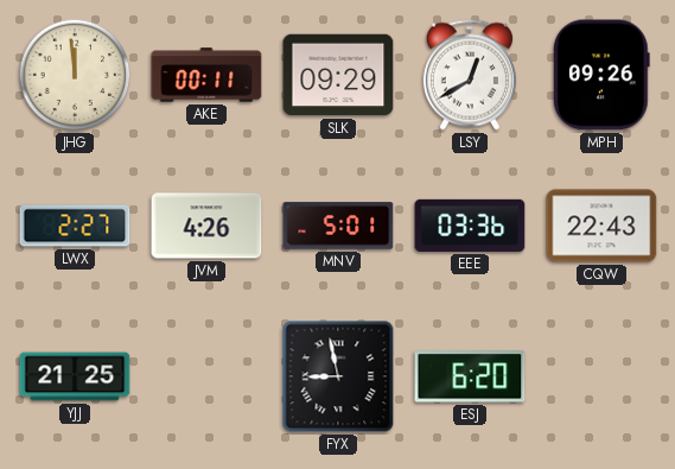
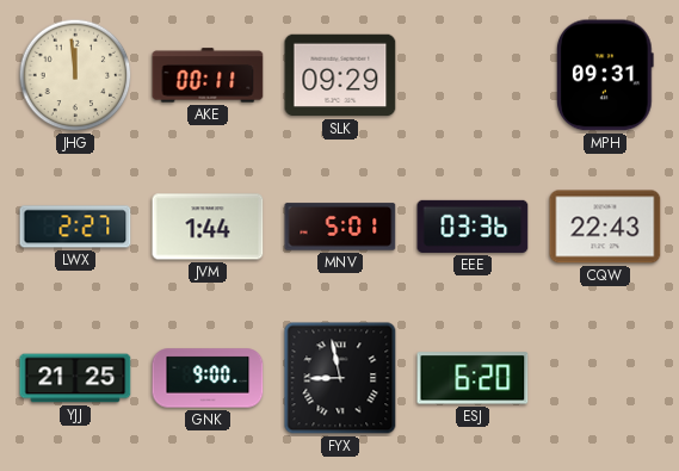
LSY: 12:40 -> none (470, 75)
MPH: 09:26 -> 09:31 (605, 75)
JVM: 4:26 -> 1:44 (208, 227)
GNK: none -> 9:00 (208, 378)
